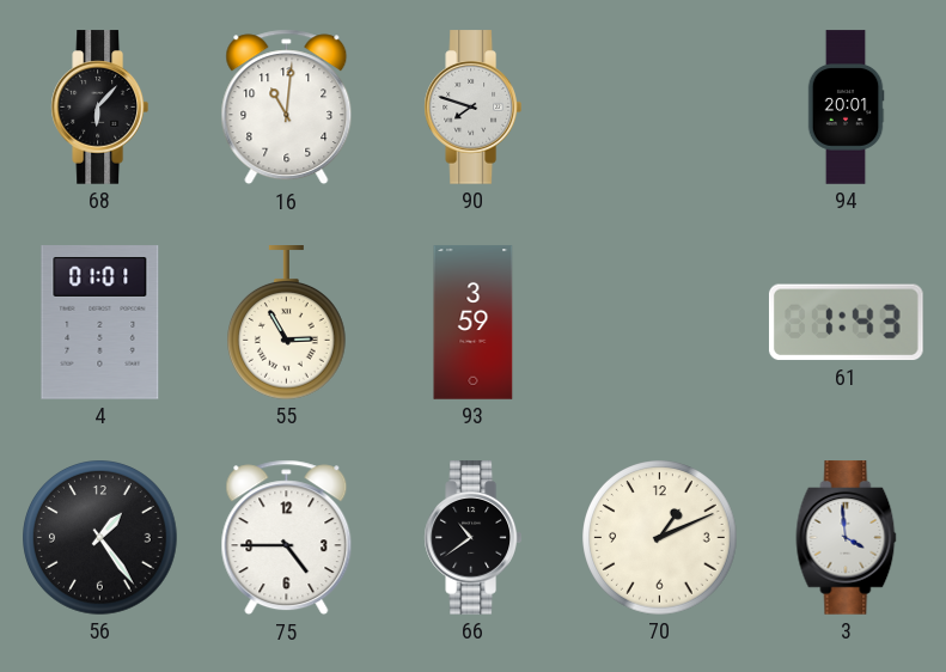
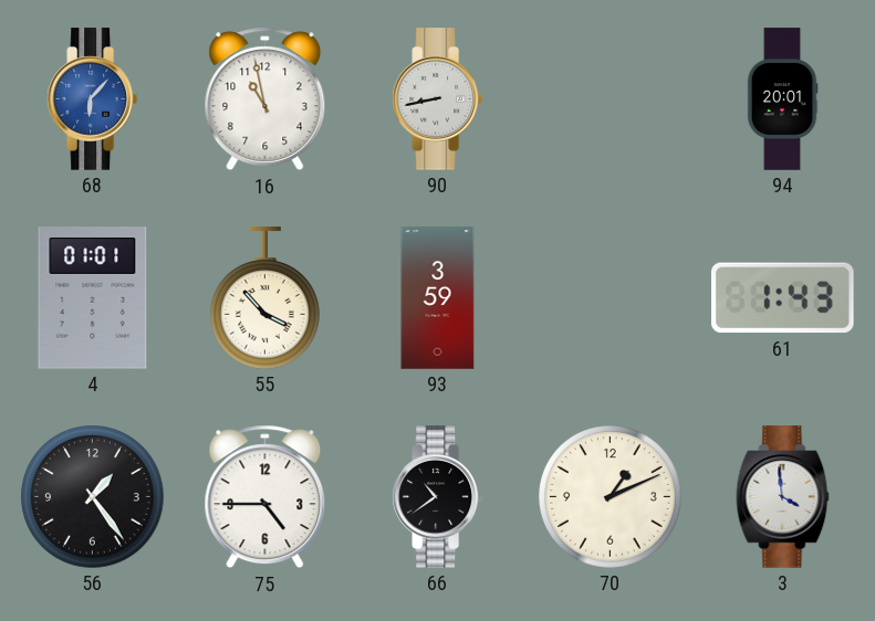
68 dial: black -> blue (92, 99)
16: 11:01 -> 10:58 (265, 99)
90: 7:48 -> 8:43 (437, 99)
55: 2:55 -> 3:53 (265, 298)
